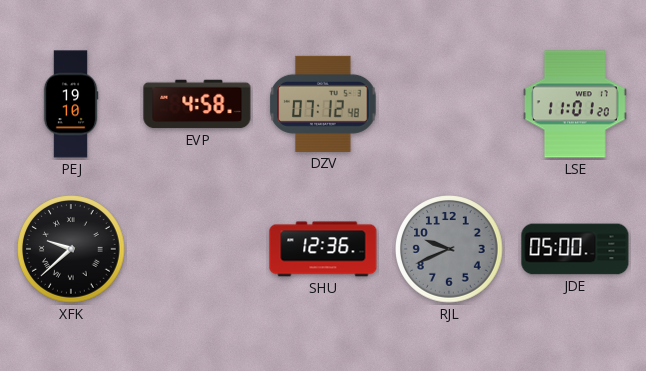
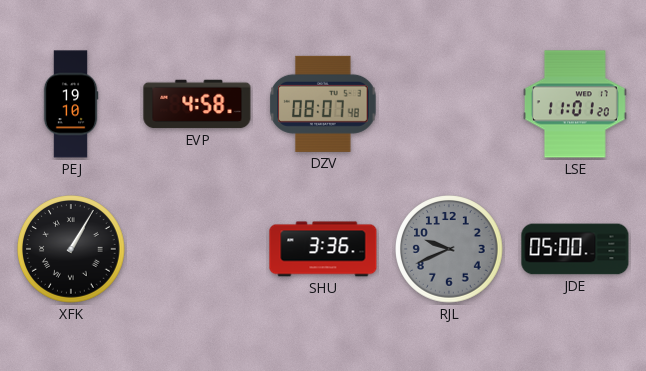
DZV: 07:12 -> 08:07 (323, 104)
XFK: 9:38 -> 1:05 (72, 250)
SHU: 12:36 -> 3:36 (323, 249)
